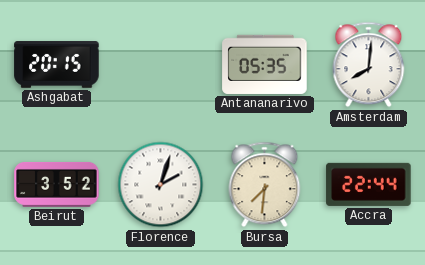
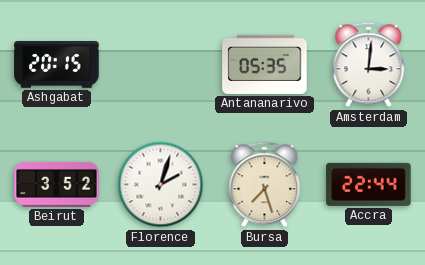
Amsterdam: 8:01 -> 3:01 (369, 65)
Bursa: 7:31 -> 7:27 (265, 185)
